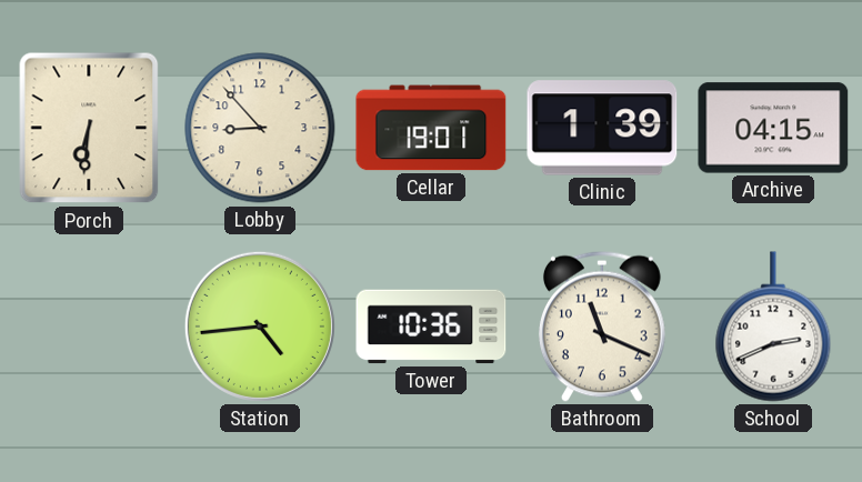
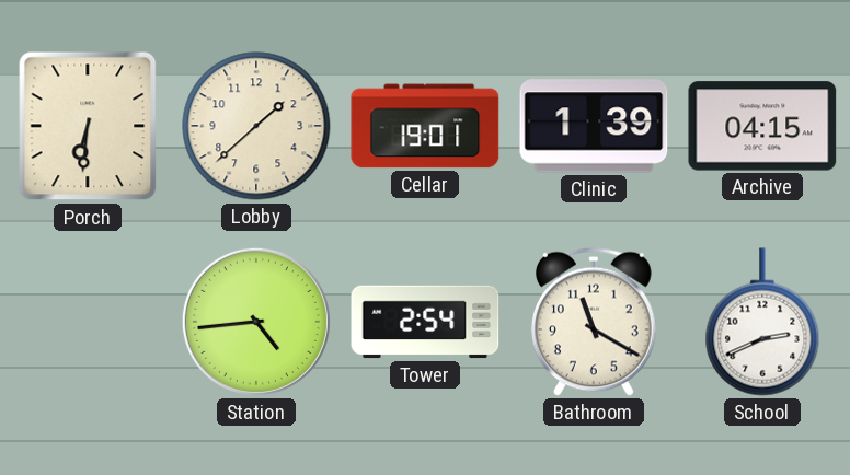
Lobby: 8:53 -> 1:38 (256, 126)
Tower: 10:36 -> 2:54 (425, 322)
Bathroom: 11:19 -> 11:20 (594, 322)
